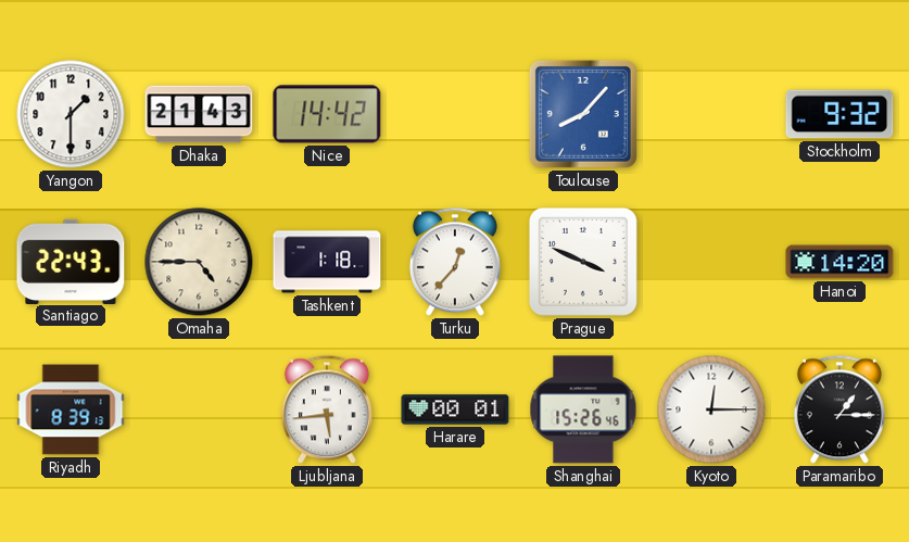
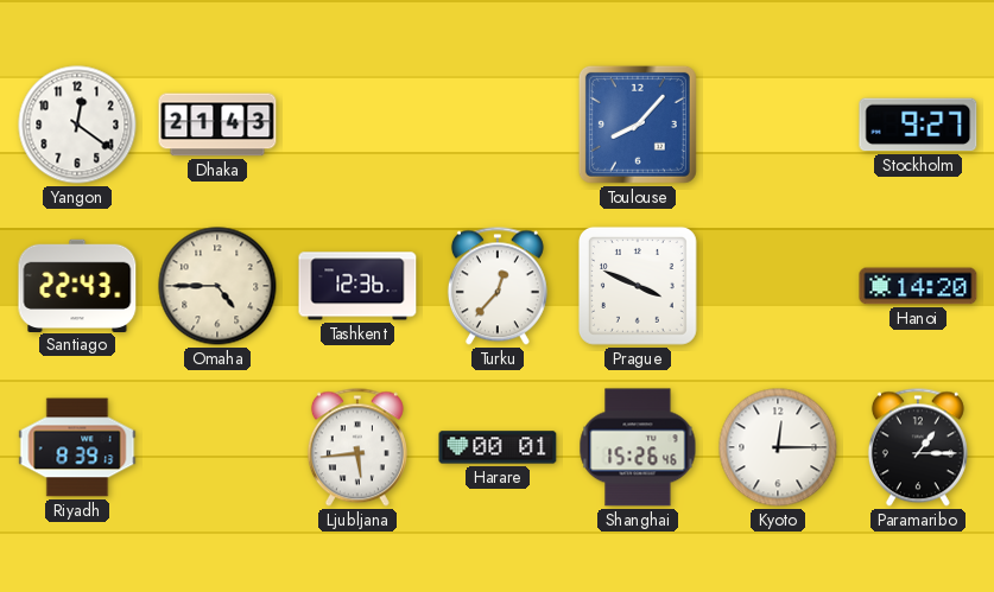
Yangon: 1:30 -> 12:21 (77, 125)
Nice: 14:42 -> none (327, 114)
Stockholm: 9:32 -> 9:27 (918, 125)
Tashkent: 1:18 -> 12:36 (357, 286)
